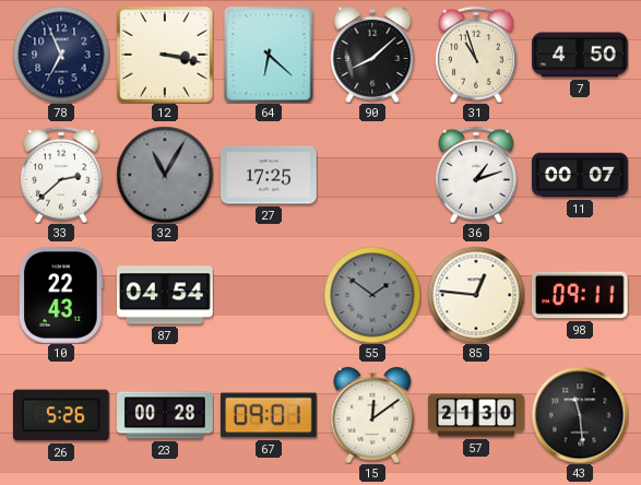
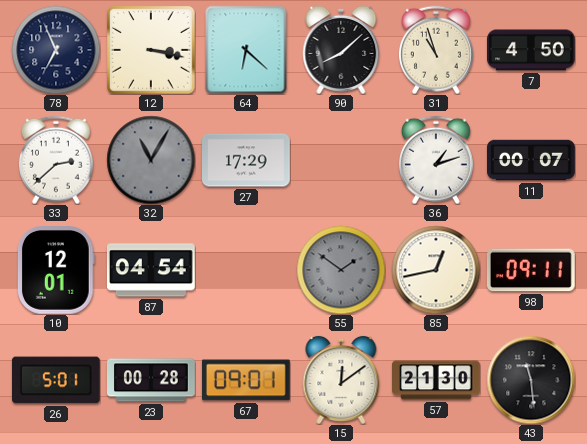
27: 17:25 -> 17:29 (247, 160)
10: 22:43 -> 12:01 (56, 271)
85: 12:46 -> 12:43 (436, 270)
26: 5:26 -> 5:01 (56, 380)
